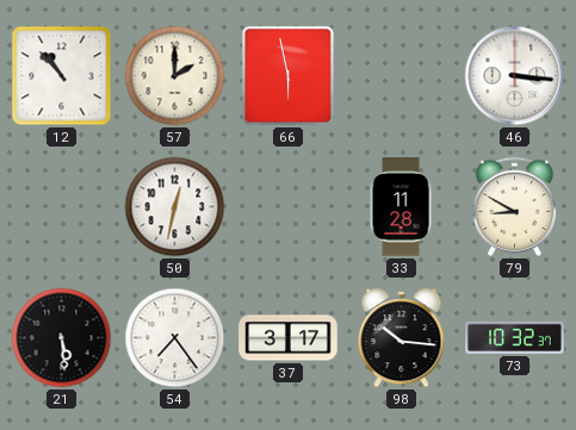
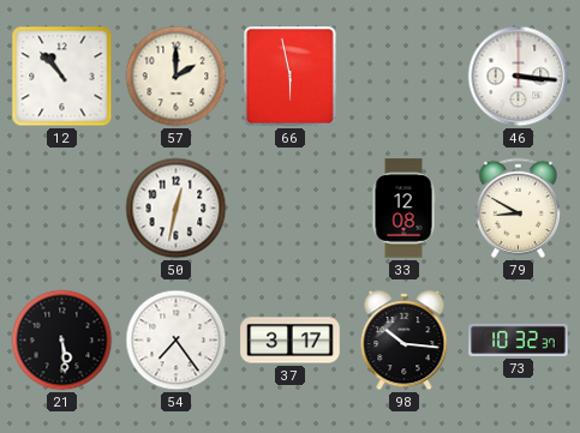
33: 11:28 -> 12:08 (403, 209)
